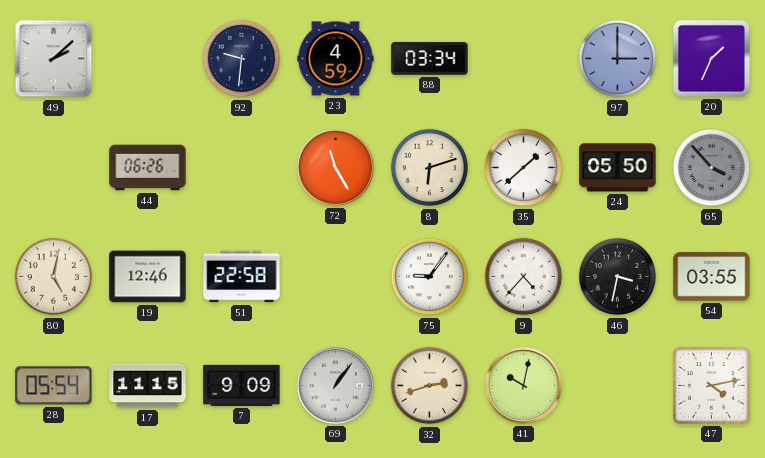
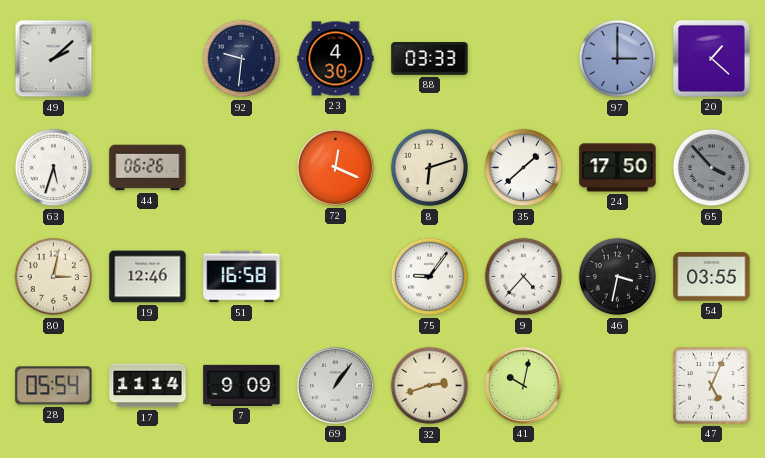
23: 4:59 -> 4:30 (336, 59)
88: 03:34 -> 03:33 (430, 59)
20: 1:34 -> 1:22 (711, 58)
63: none -> 5:33 (54, 168)
72: 11:25 -> 12:19 (335, 167)
24: 05:50 -> 17:50 (618, 168)
80: 5:02 -> 3:02 (54, 277)
51: 22:58 -> 16:58 (242, 277)
17: 11:15 -> 11:14 (148, 386)
47: 4:13 -> 5:04 (712, 386)
